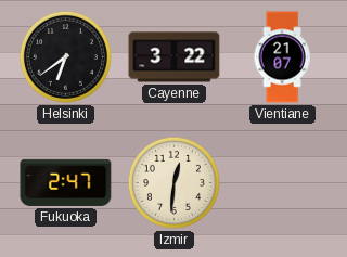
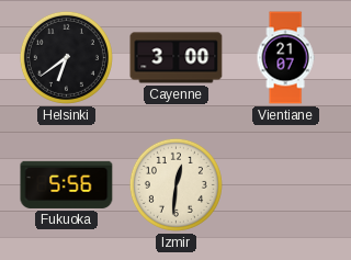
Cayenne: 3:22 -> 3:00 (177, 58)
Fukuoka: 2:47 -> 5:56 (67, 184)
